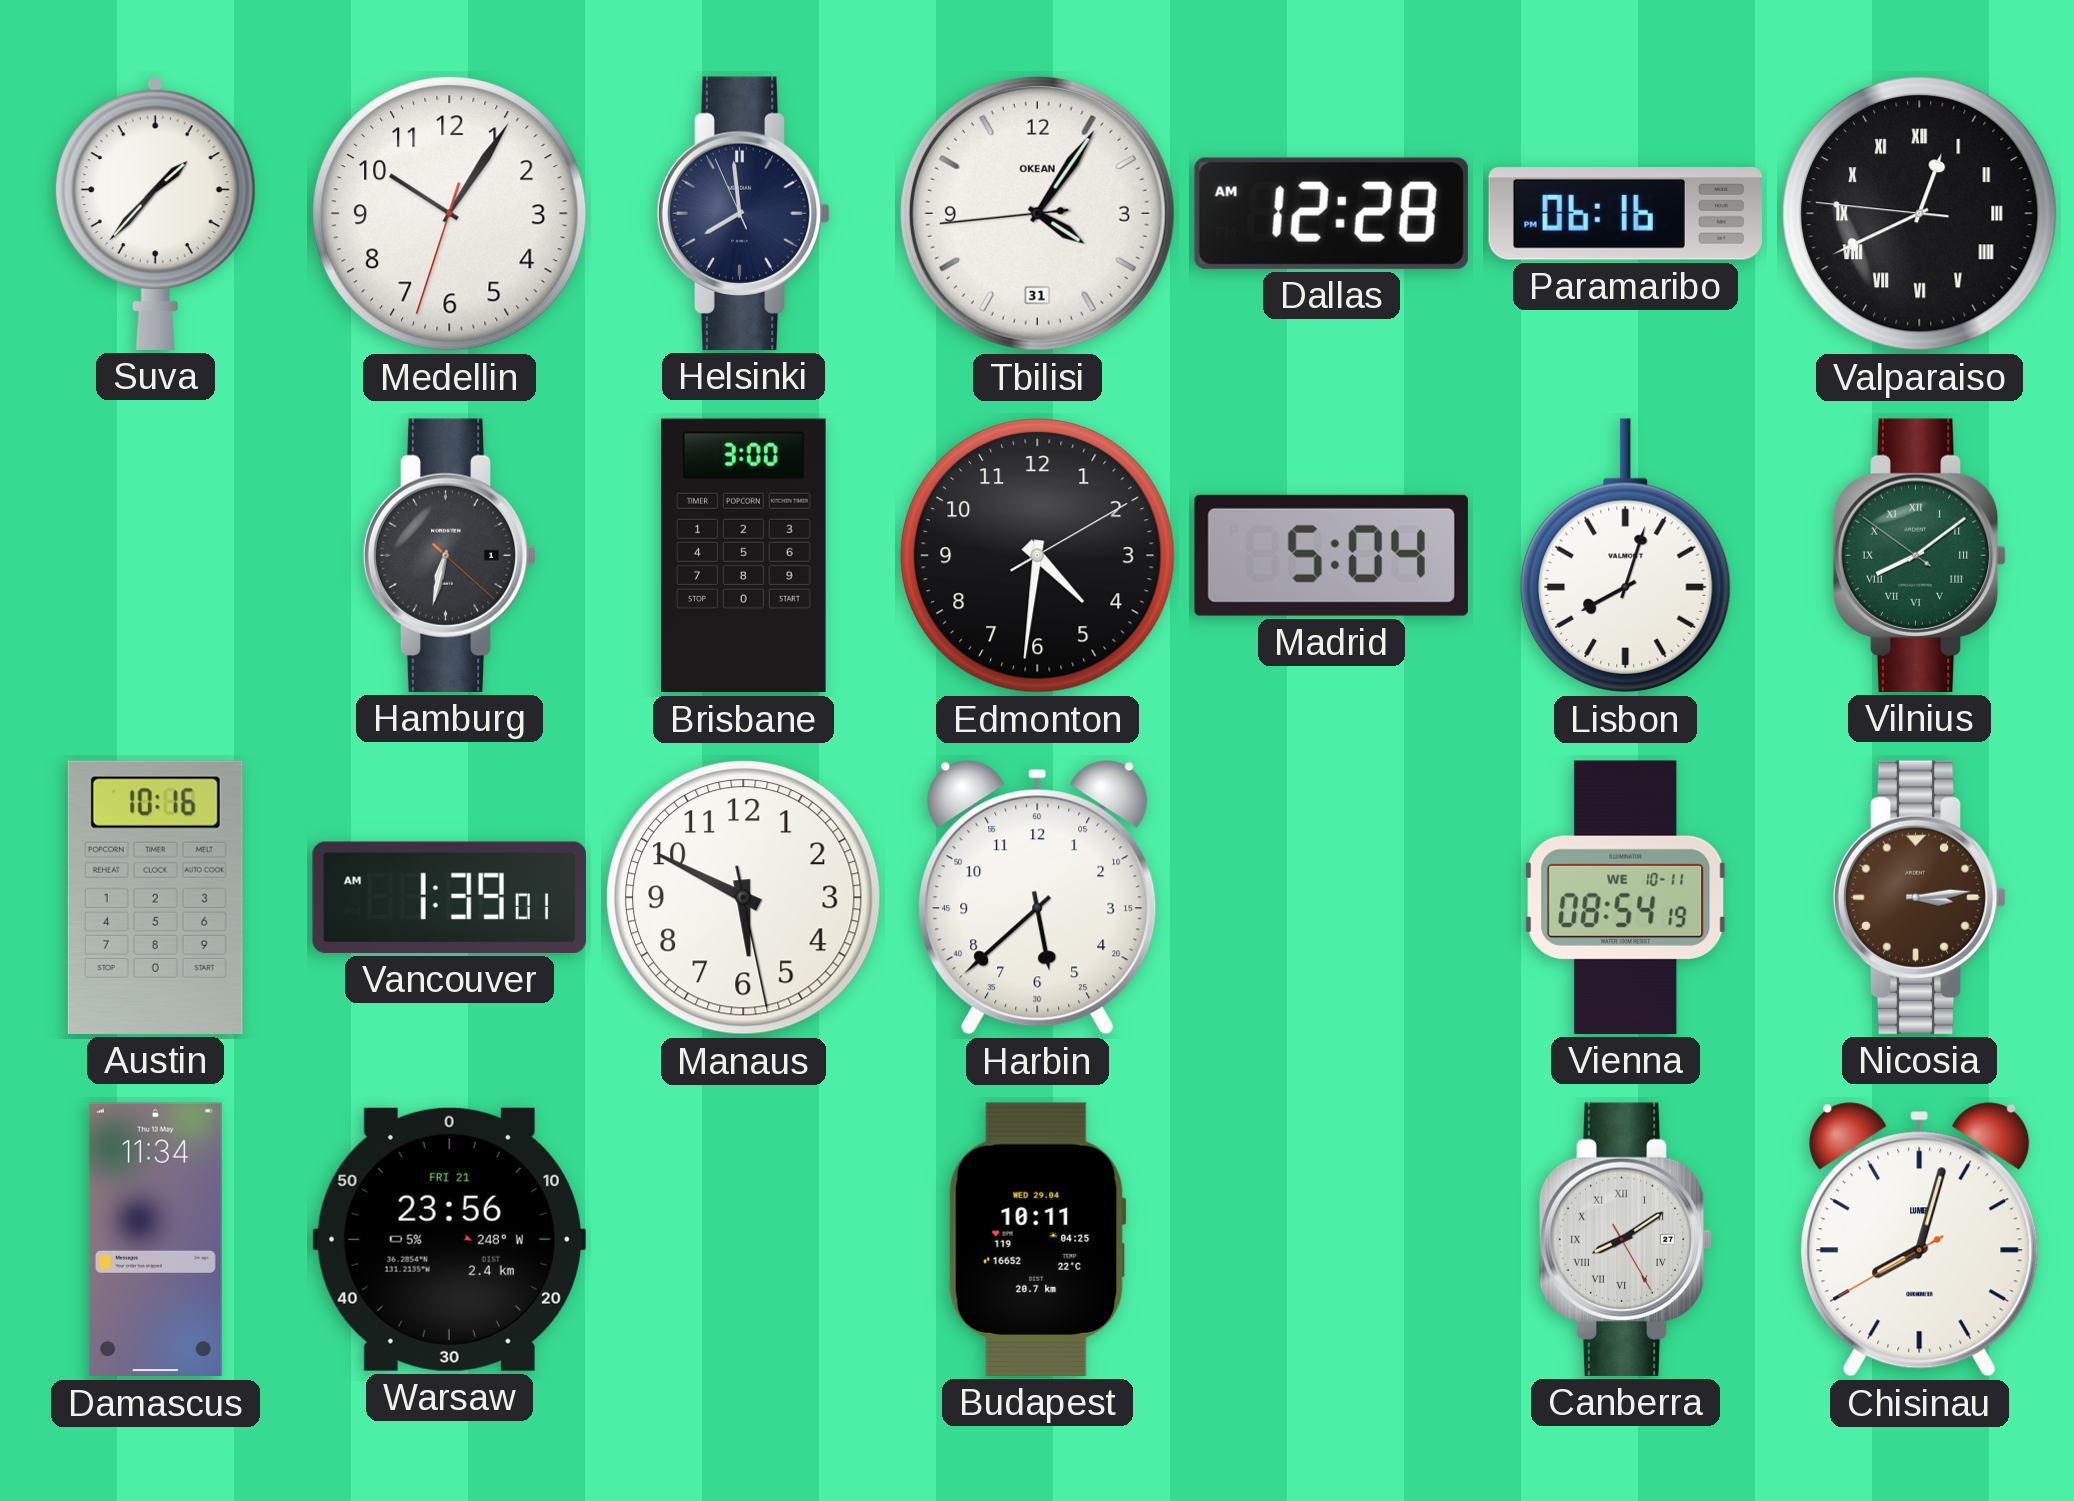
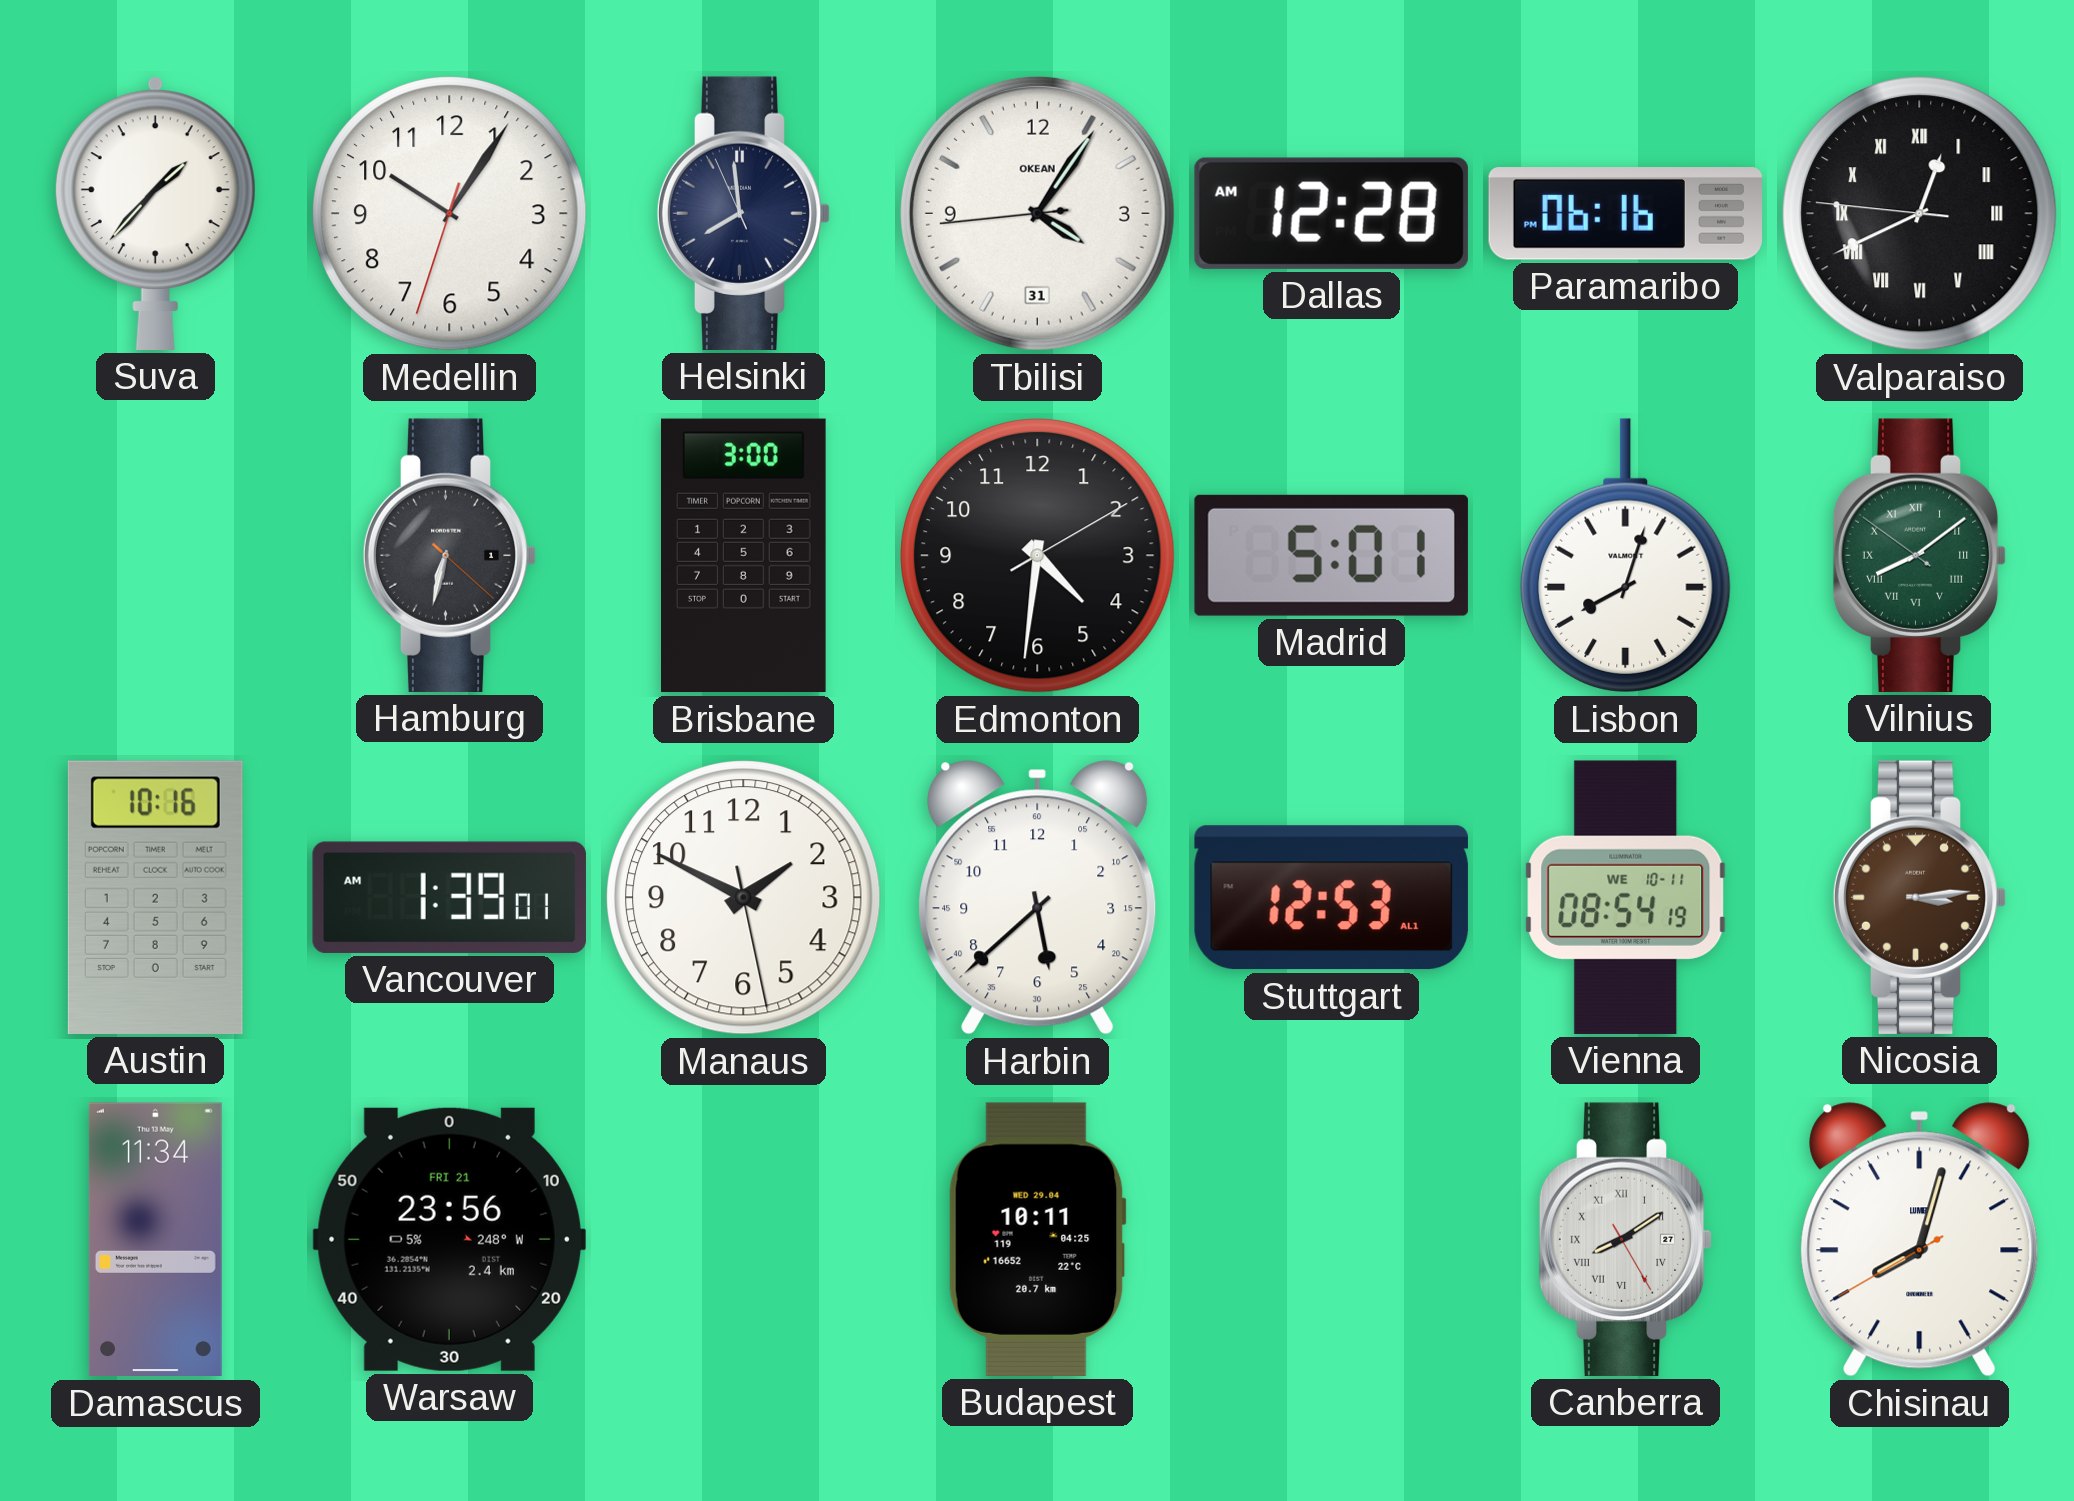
Madrid: 5:04 -> 5:01 (1331, 555)
Manaus: 5:49 -> 1:49 (743, 897)
Stuttgart: none -> 12:53 (1331, 898)
